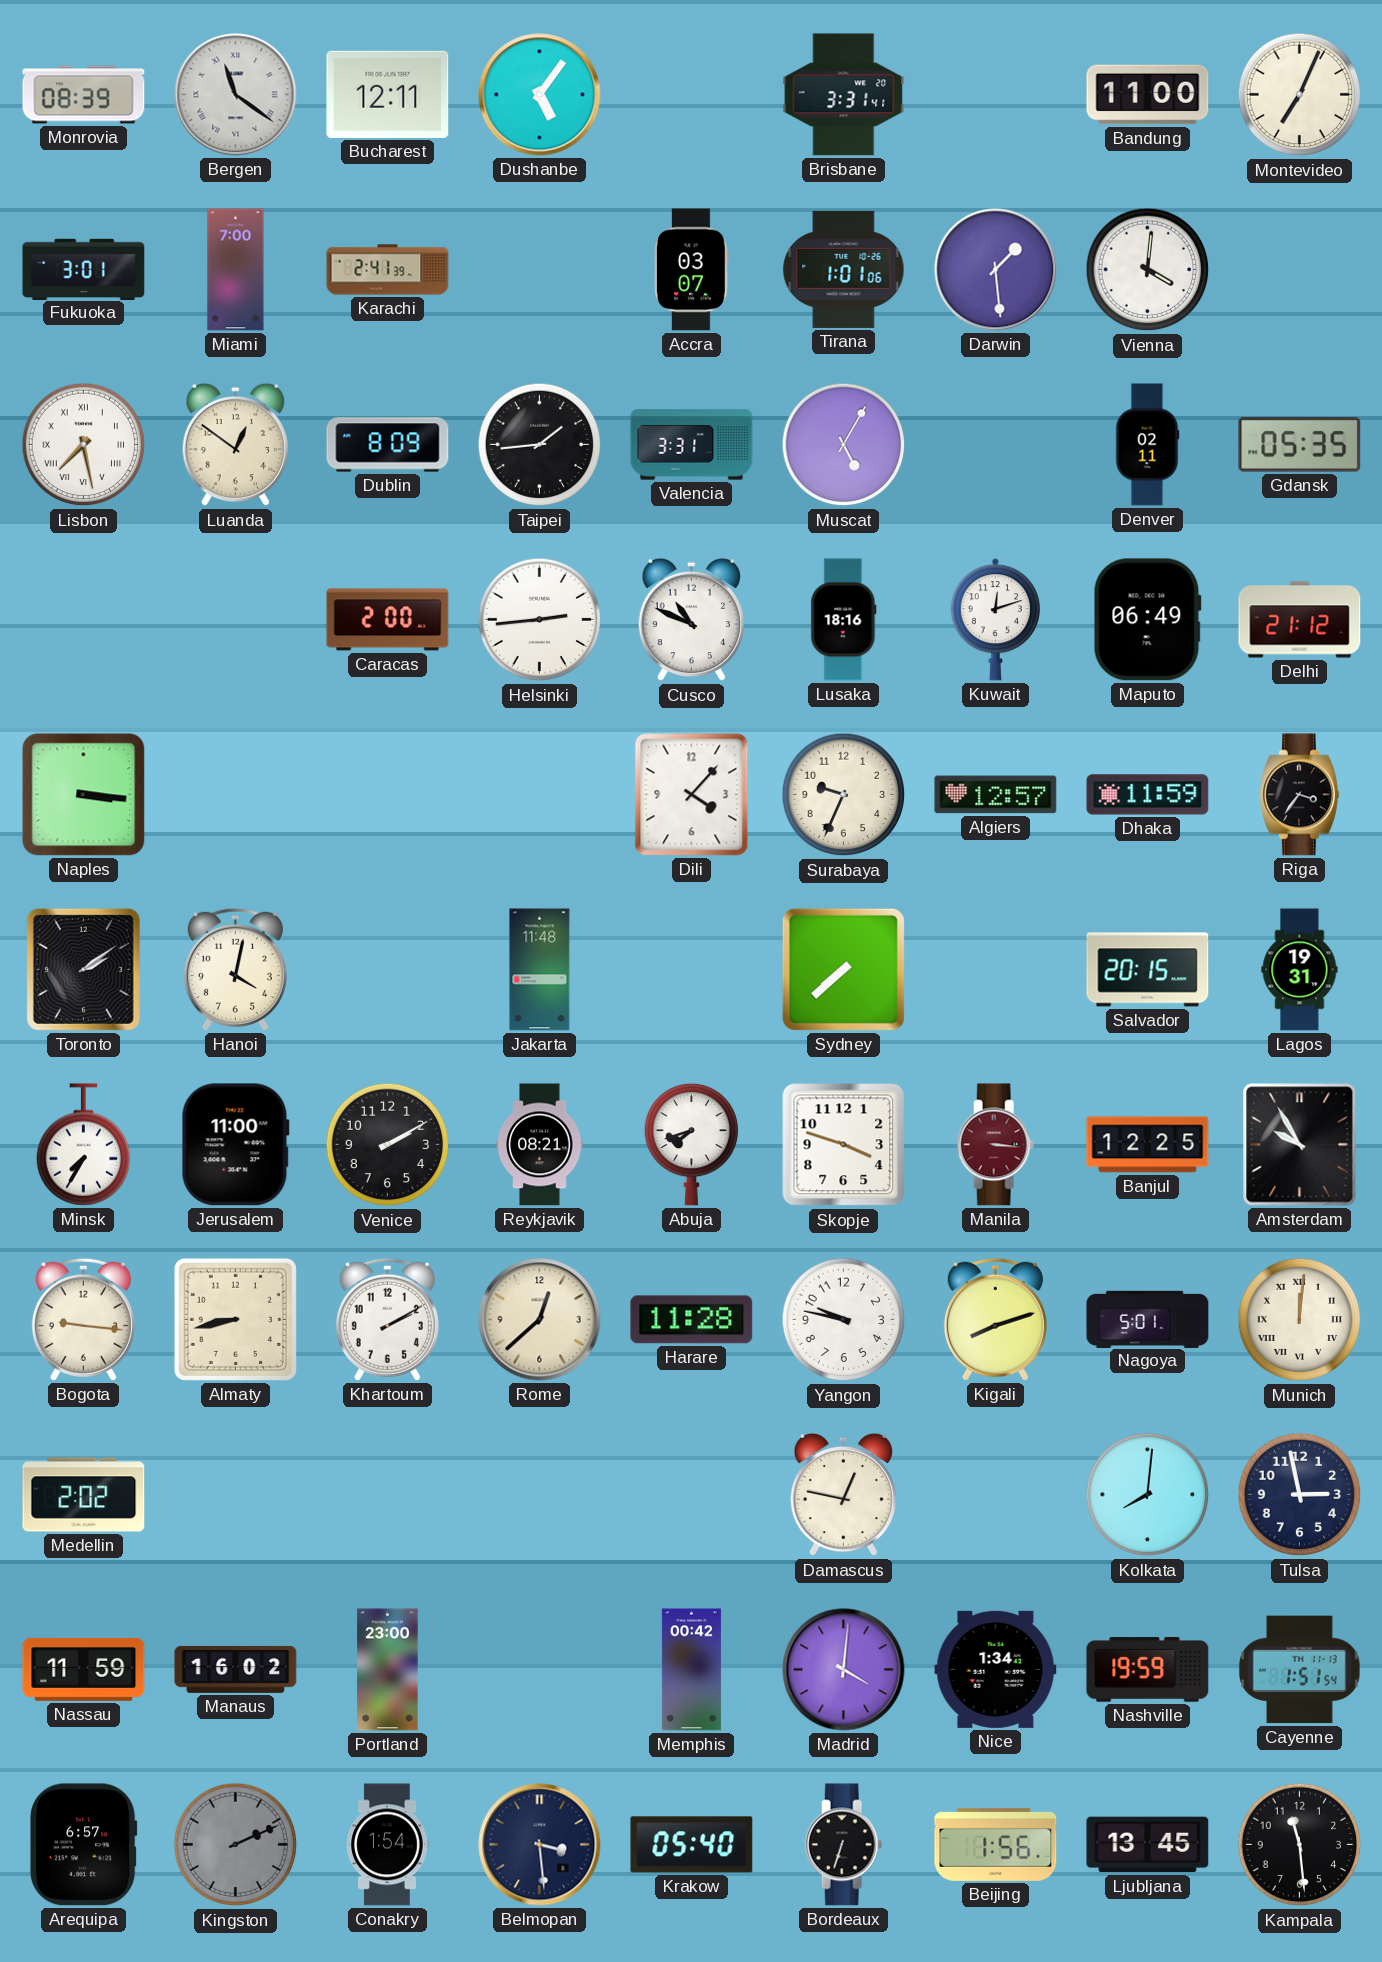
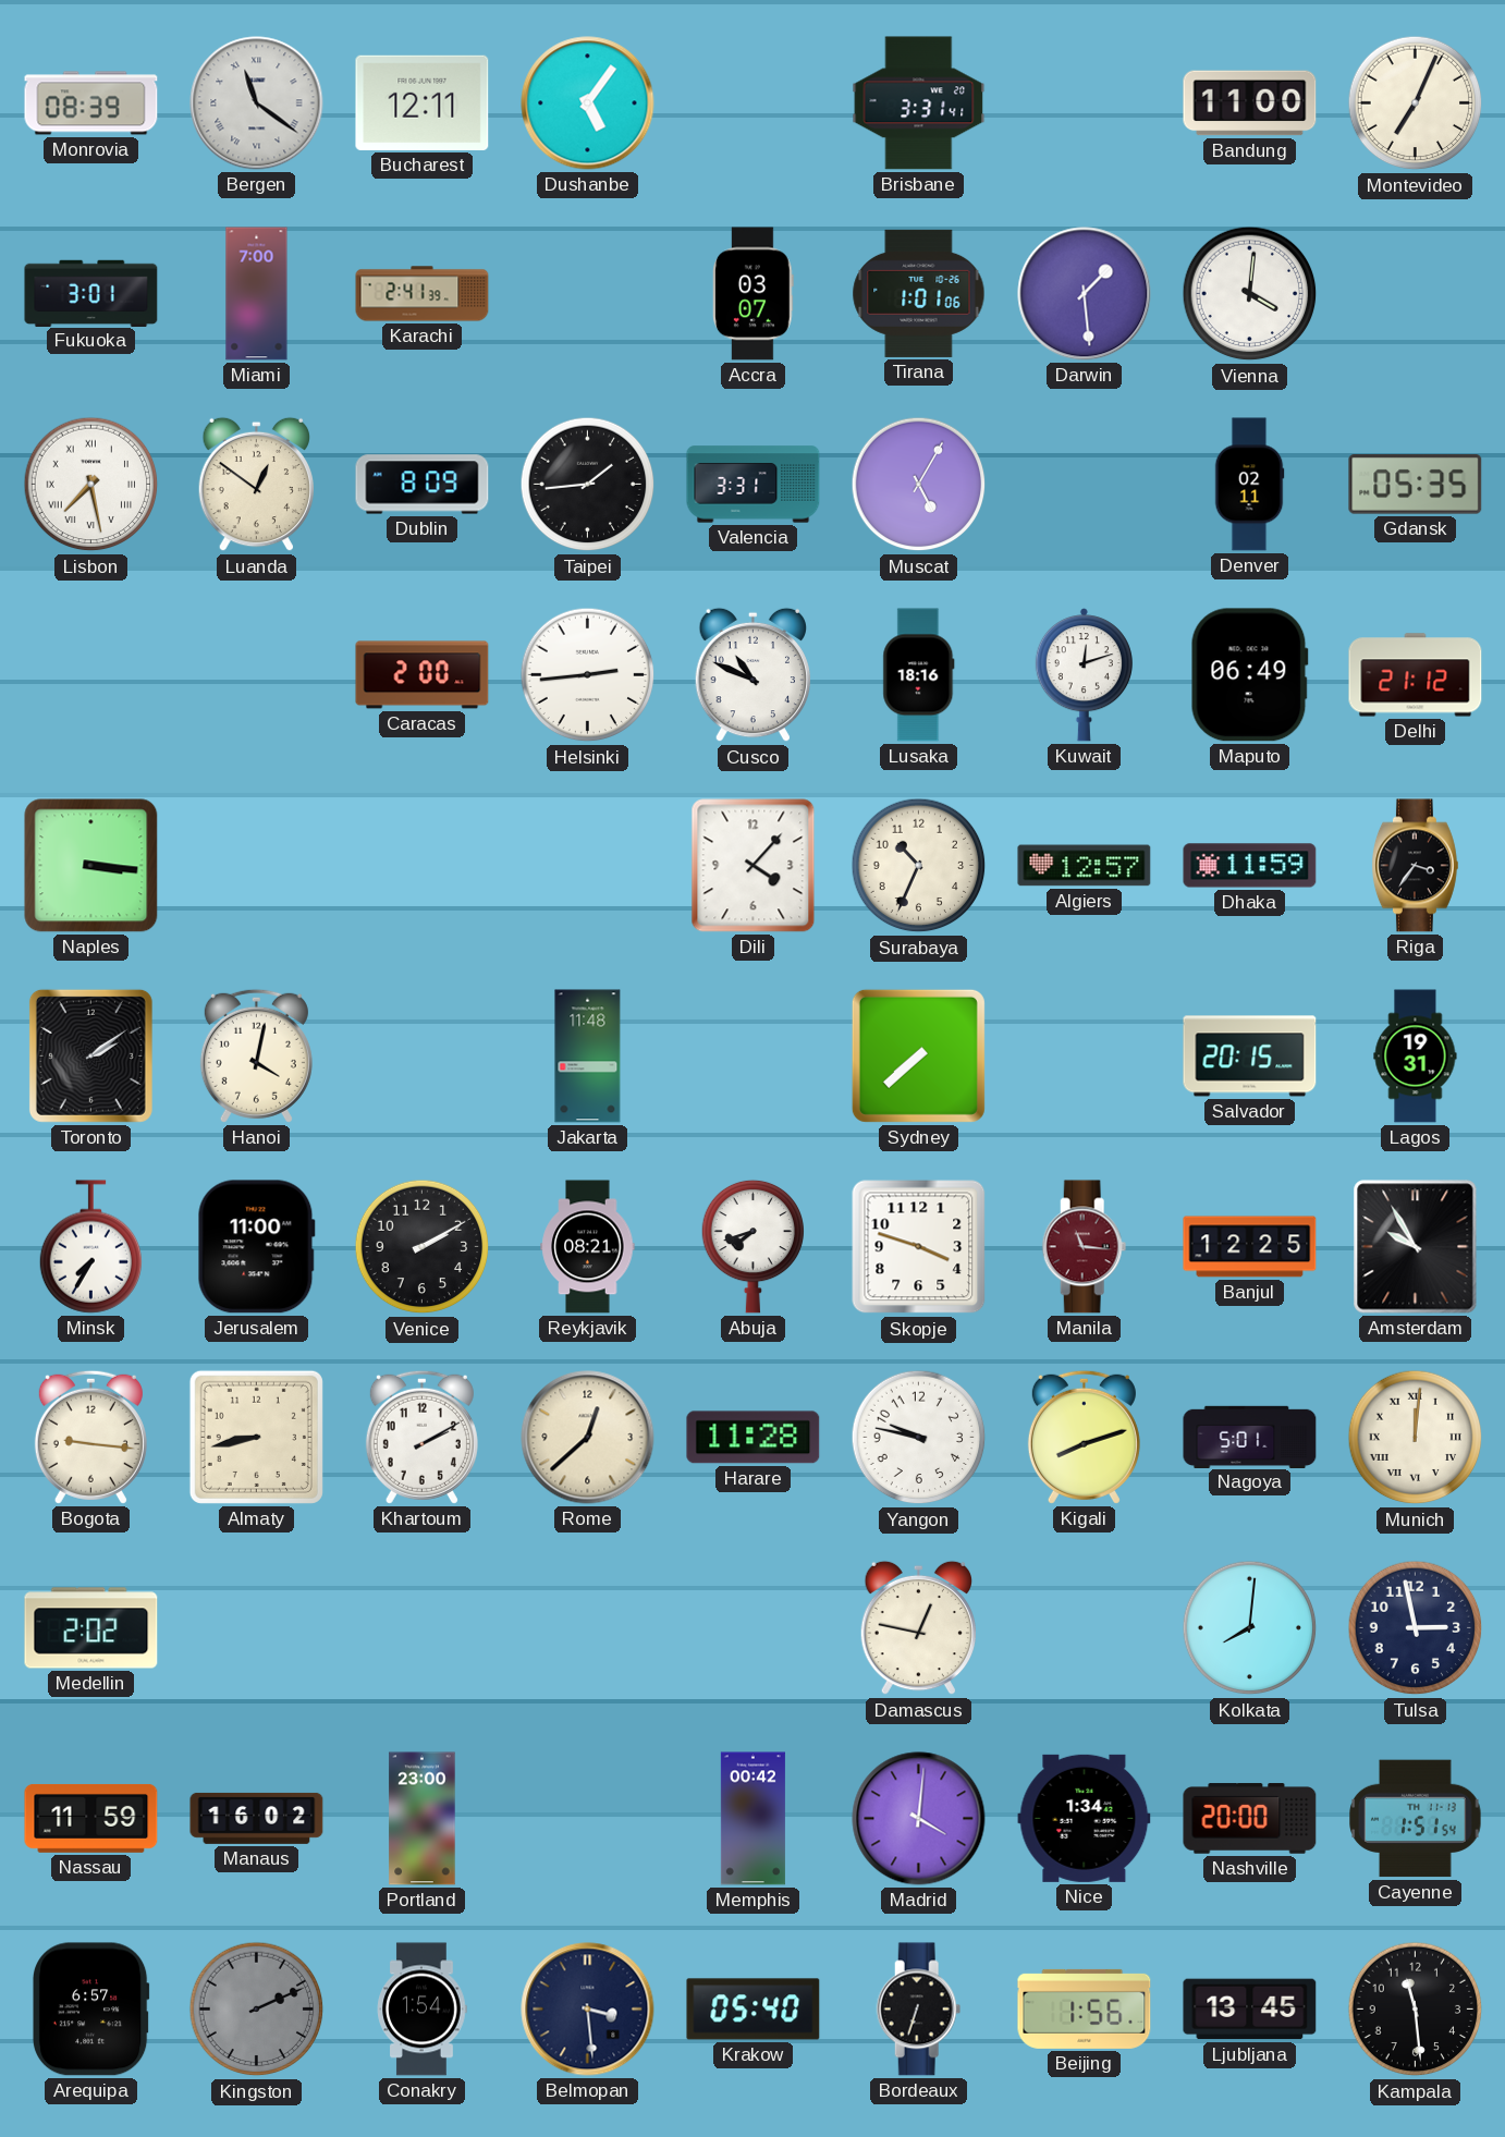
Surabaya: 9:34 -> 10:34 (919, 866)
Manila: 3:16 -> 11:16 (1085, 1247)
Nashville: 19:59 -> 20:00 (1250, 1819)
